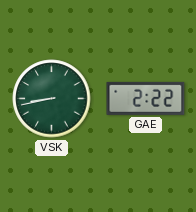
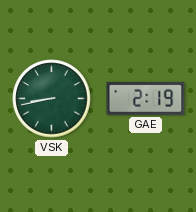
GAE: 2:22 -> 2:19 (146, 98)
